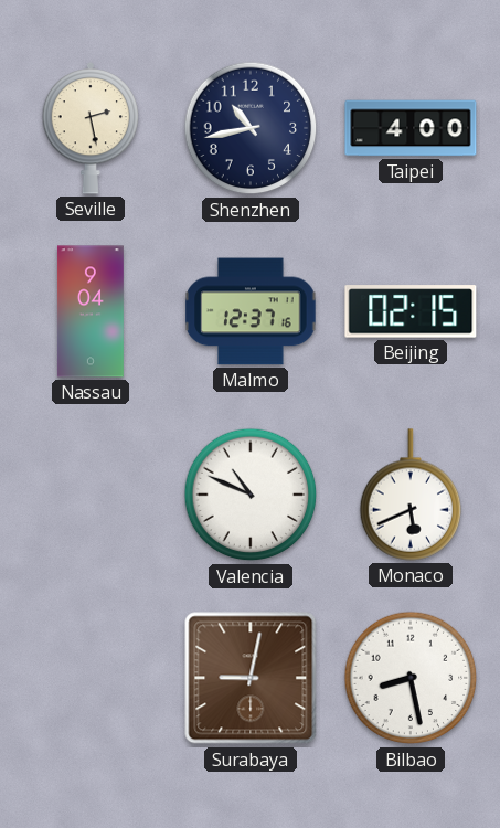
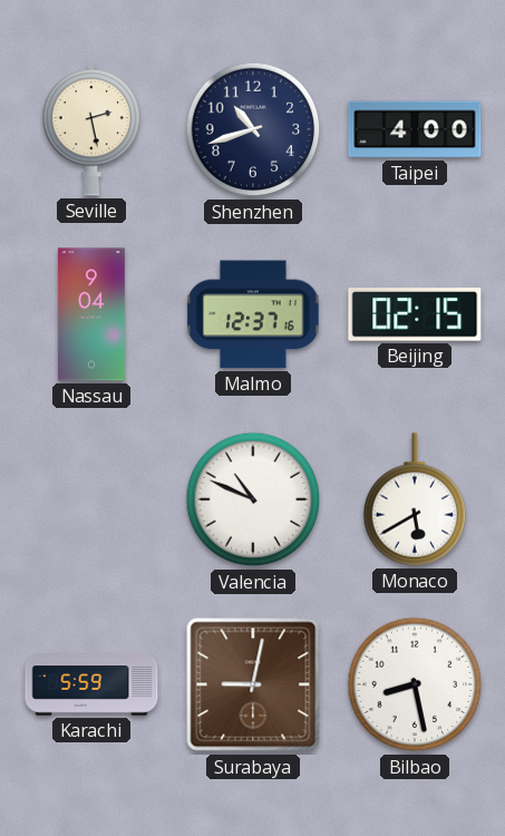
Shenzhen: 10:43 -> 10:42 (253, 129)
Monaco: 5:41 -> 5:40 (415, 499)
Karachi: none -> 5:59 (91, 684)
